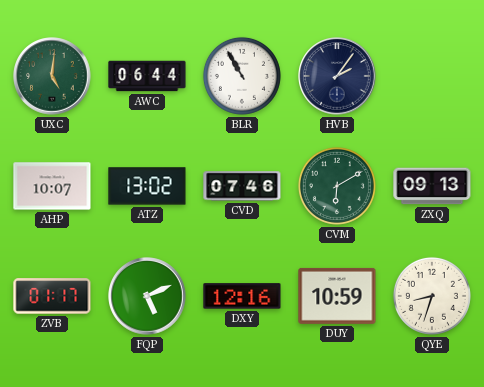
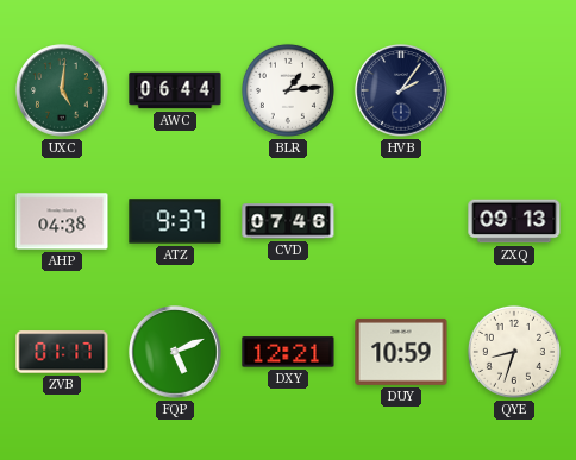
BLR: 10:55 -> 1:14 (288, 90)
AHP: 10:07 -> 04:38 (62, 221)
ATZ: 13:02 -> 9:37 (175, 221)
CVM: 6:10 -> none (337, 186)
DXY: 12:16 -> 12:21 (288, 352)
